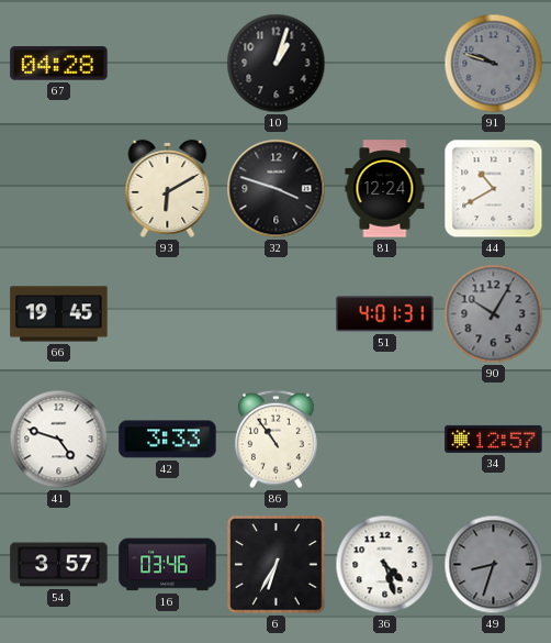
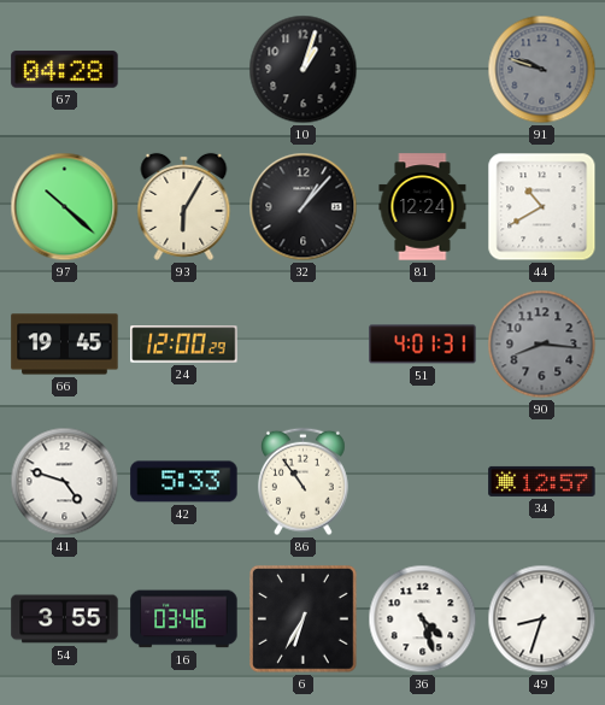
97: none -> 10:22 (65, 207)
93: 6:10 -> 6:05 (184, 206)
32: 3:48 -> 1:07 (304, 207)
24: none -> 12:00 (184, 345)
90: 10:05 -> 8:16 (542, 345)
42: 3:33 -> 5:33 (184, 482)
54: 3:57 -> 3:55 (65, 619)
49 dial: grey -> white (542, 619)
